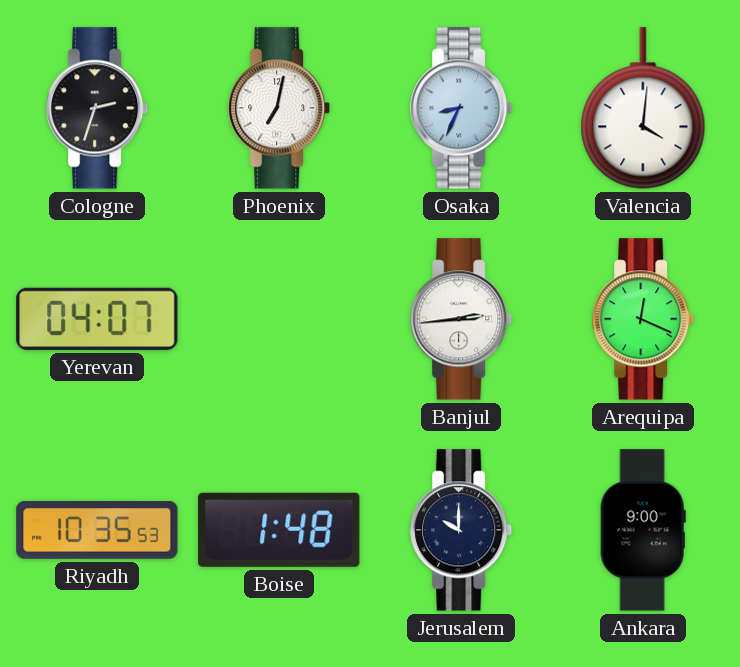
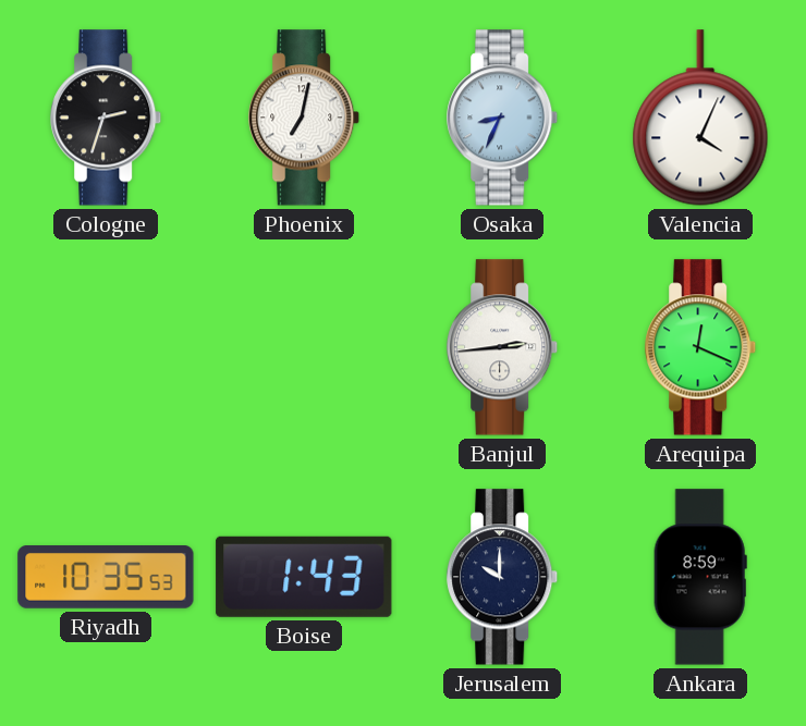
Valencia: 4:01 -> 4:04 (700, 118)
Yerevan: 04:07 -> none (97, 319)
Boise: 1:48 -> 1:43 (304, 577)
Ankara: 9:00 -> 8:59 (700, 577)
